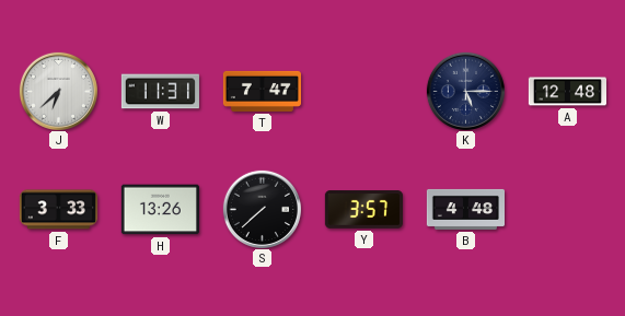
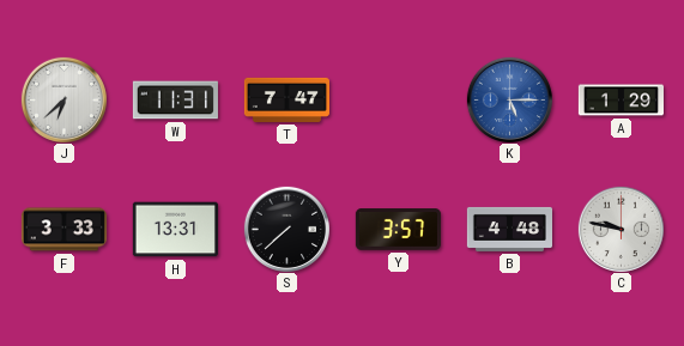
K dial: navy -> blue (509, 99)
A: 12:48 -> 1:29 (621, 101)
H: 13:26 -> 13:31 (175, 230)
C: none -> 9:47 (621, 229)
